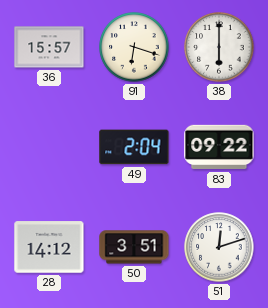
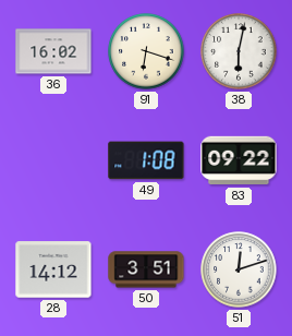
36: 15:57 -> 16:02 (53, 51)
38: 6:00 -> 6:02 (239, 51)
49: 2:04 -> 1:08 (146, 160)
